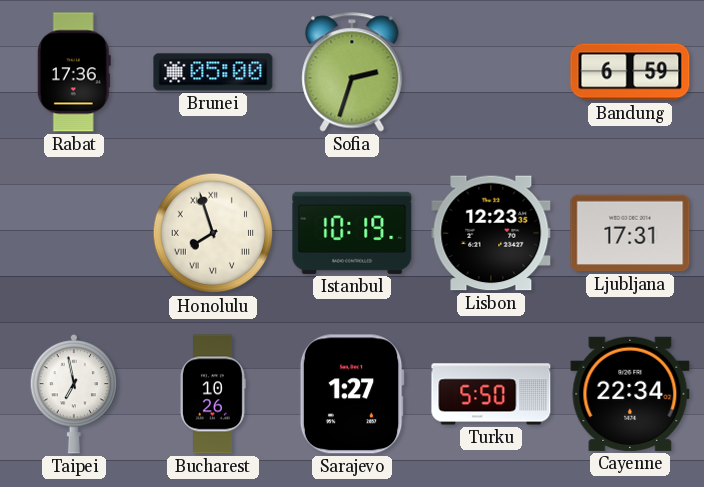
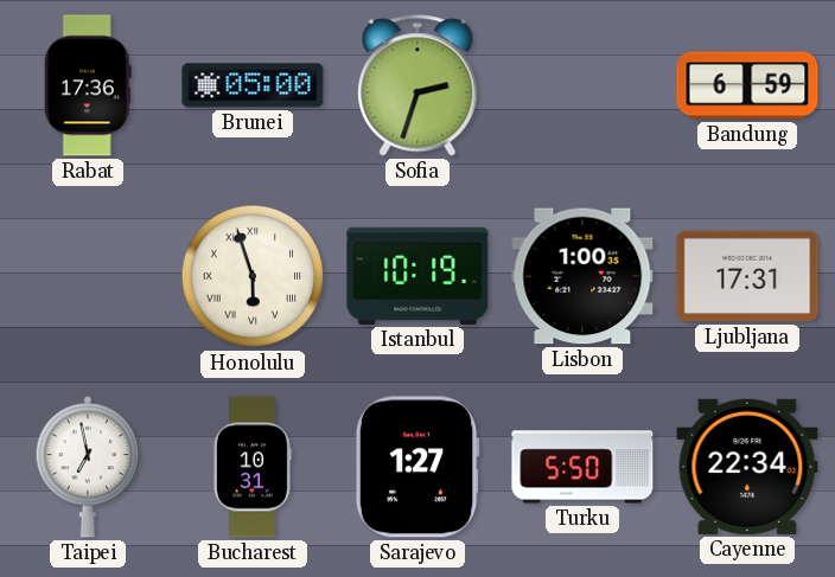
Honolulu: 7:57 -> 5:57 (253, 276)
Lisbon: 12:23 -> 1:00 (582, 276)
Bucharest: 10:26 -> 10:31 (251, 467)
